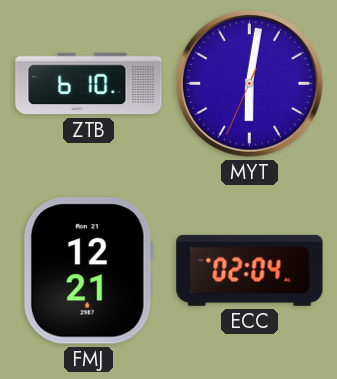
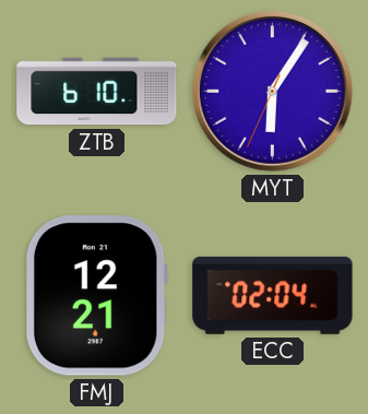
MYT: 6:01 -> 6:05 (272, 91)
